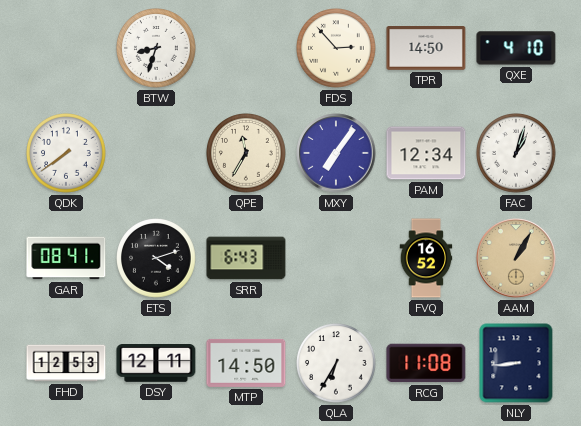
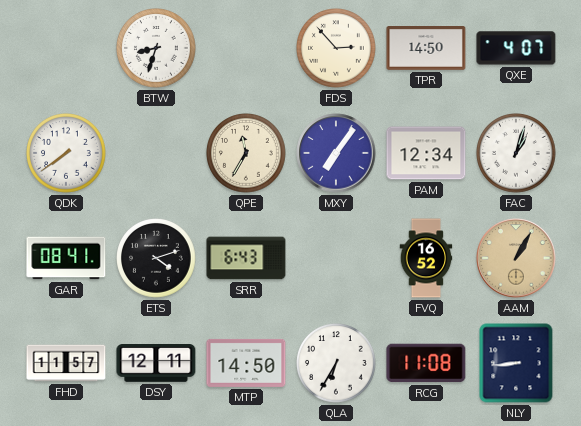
QXE: 4:10 -> 4:07 (516, 48)
FHD: 12:53 -> 11:57 (66, 363)
